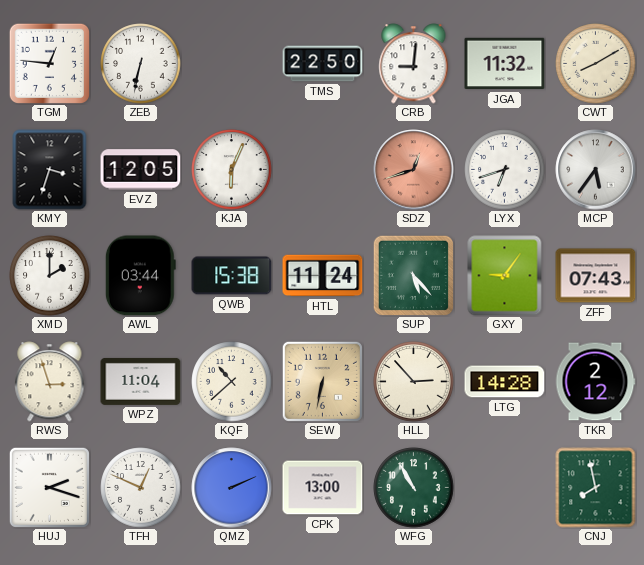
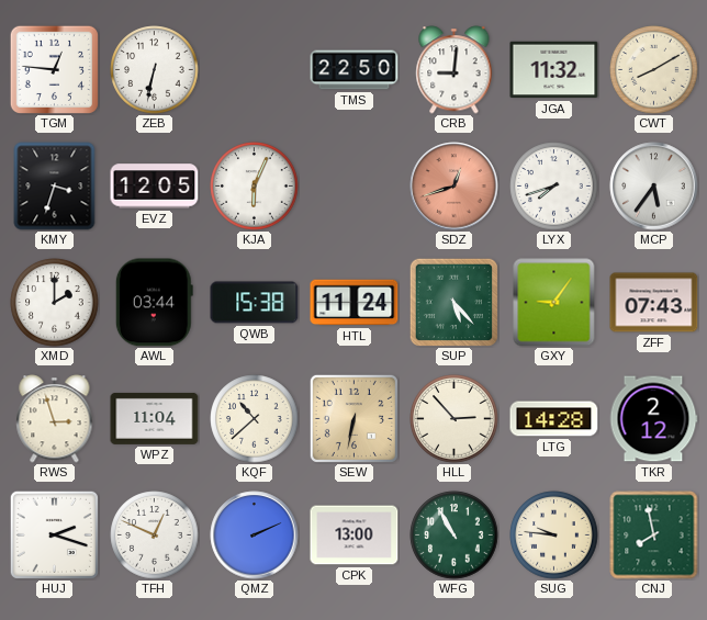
LYX: 6:42 -> 7:42 (554, 187)
SUG: none -> 9:46 (554, 536)
